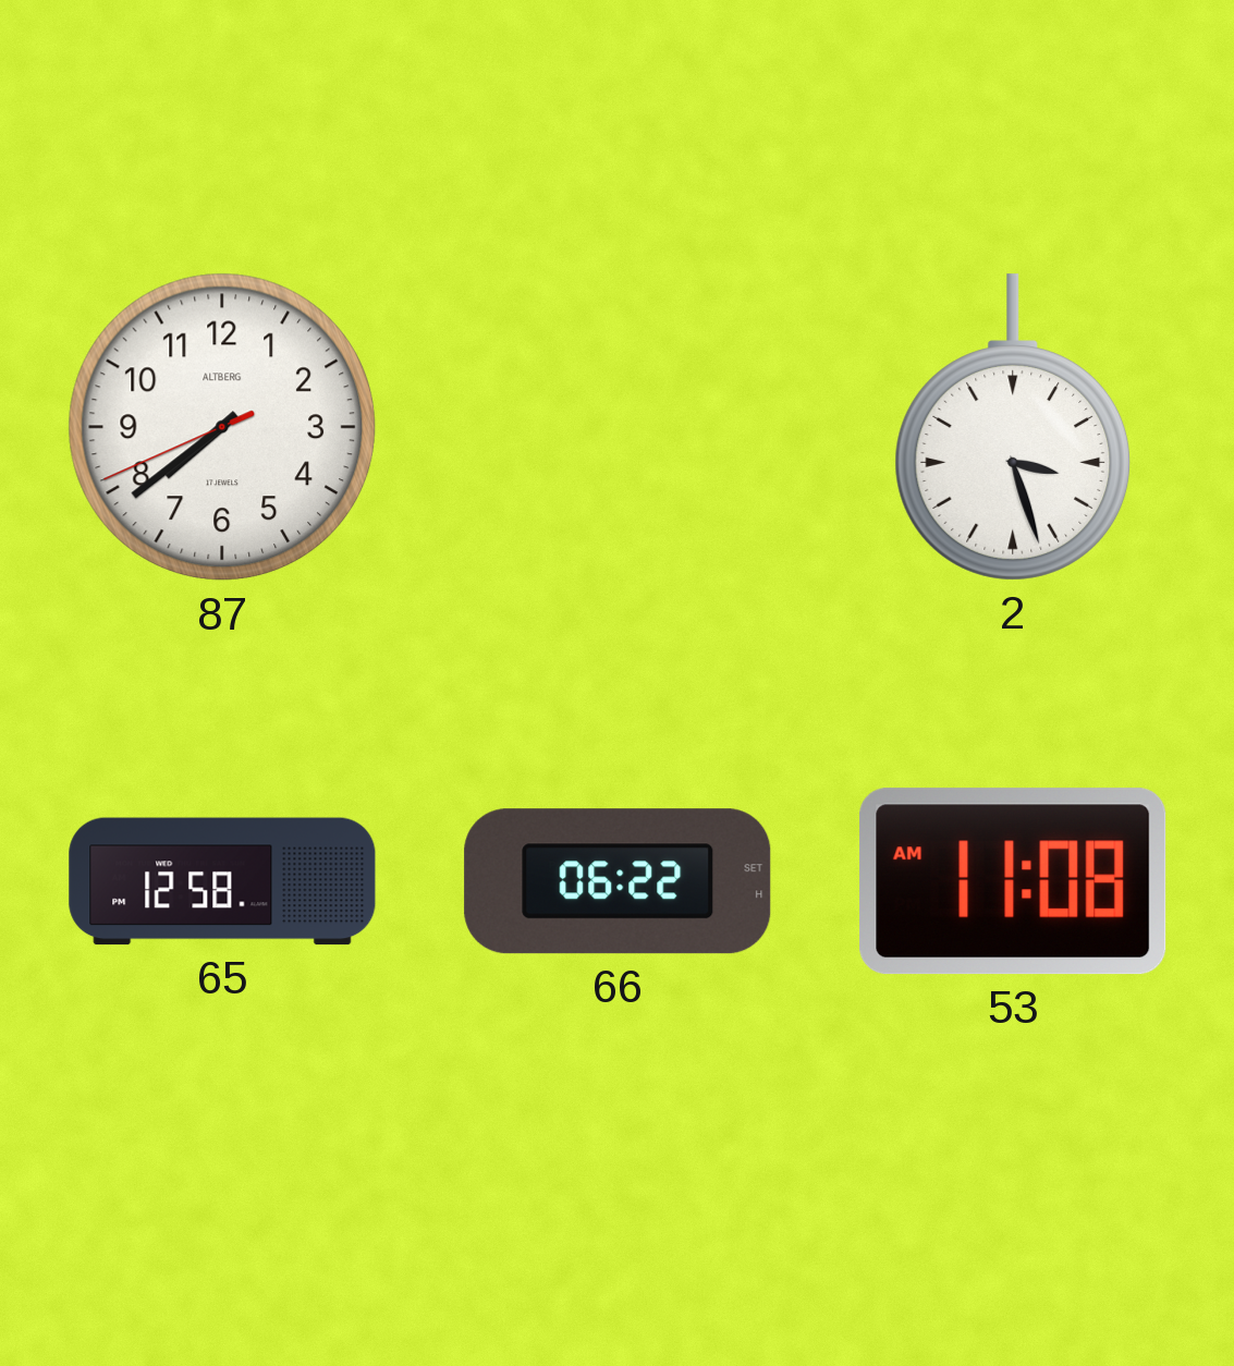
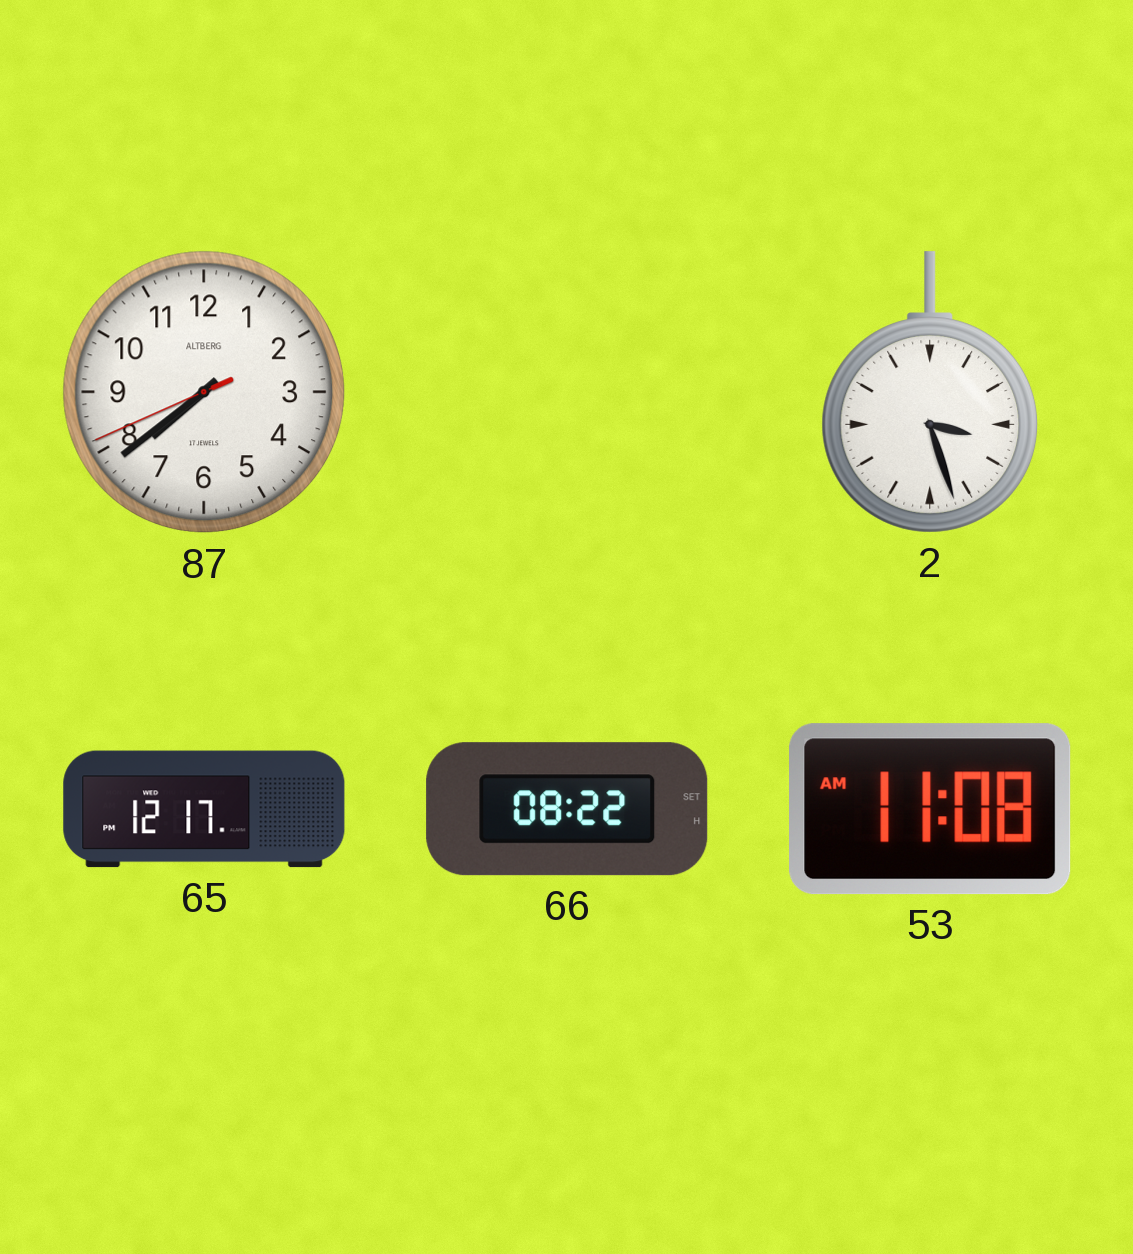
65: 12:58 -> 12:17 (204, 809)
66: 06:22 -> 08:22 (567, 809)
